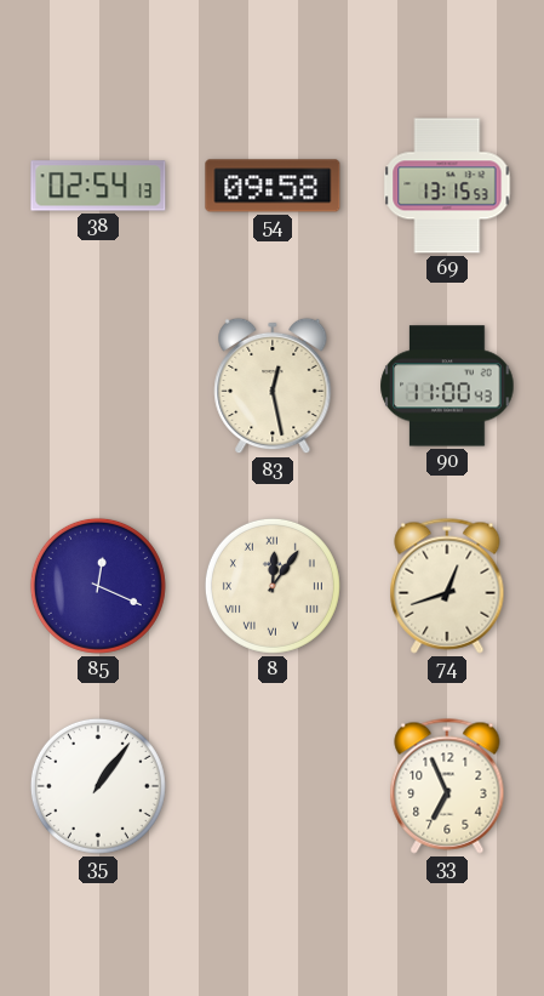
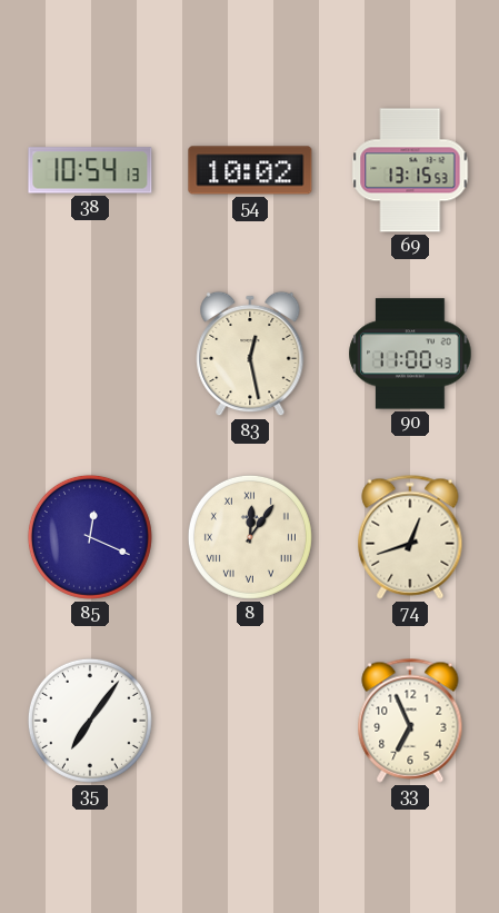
38: 02:54 -> 10:54 (90, 170)
54: 09:58 -> 10:02 (250, 170)
35: 1:06 -> 7:06 (90, 721)
